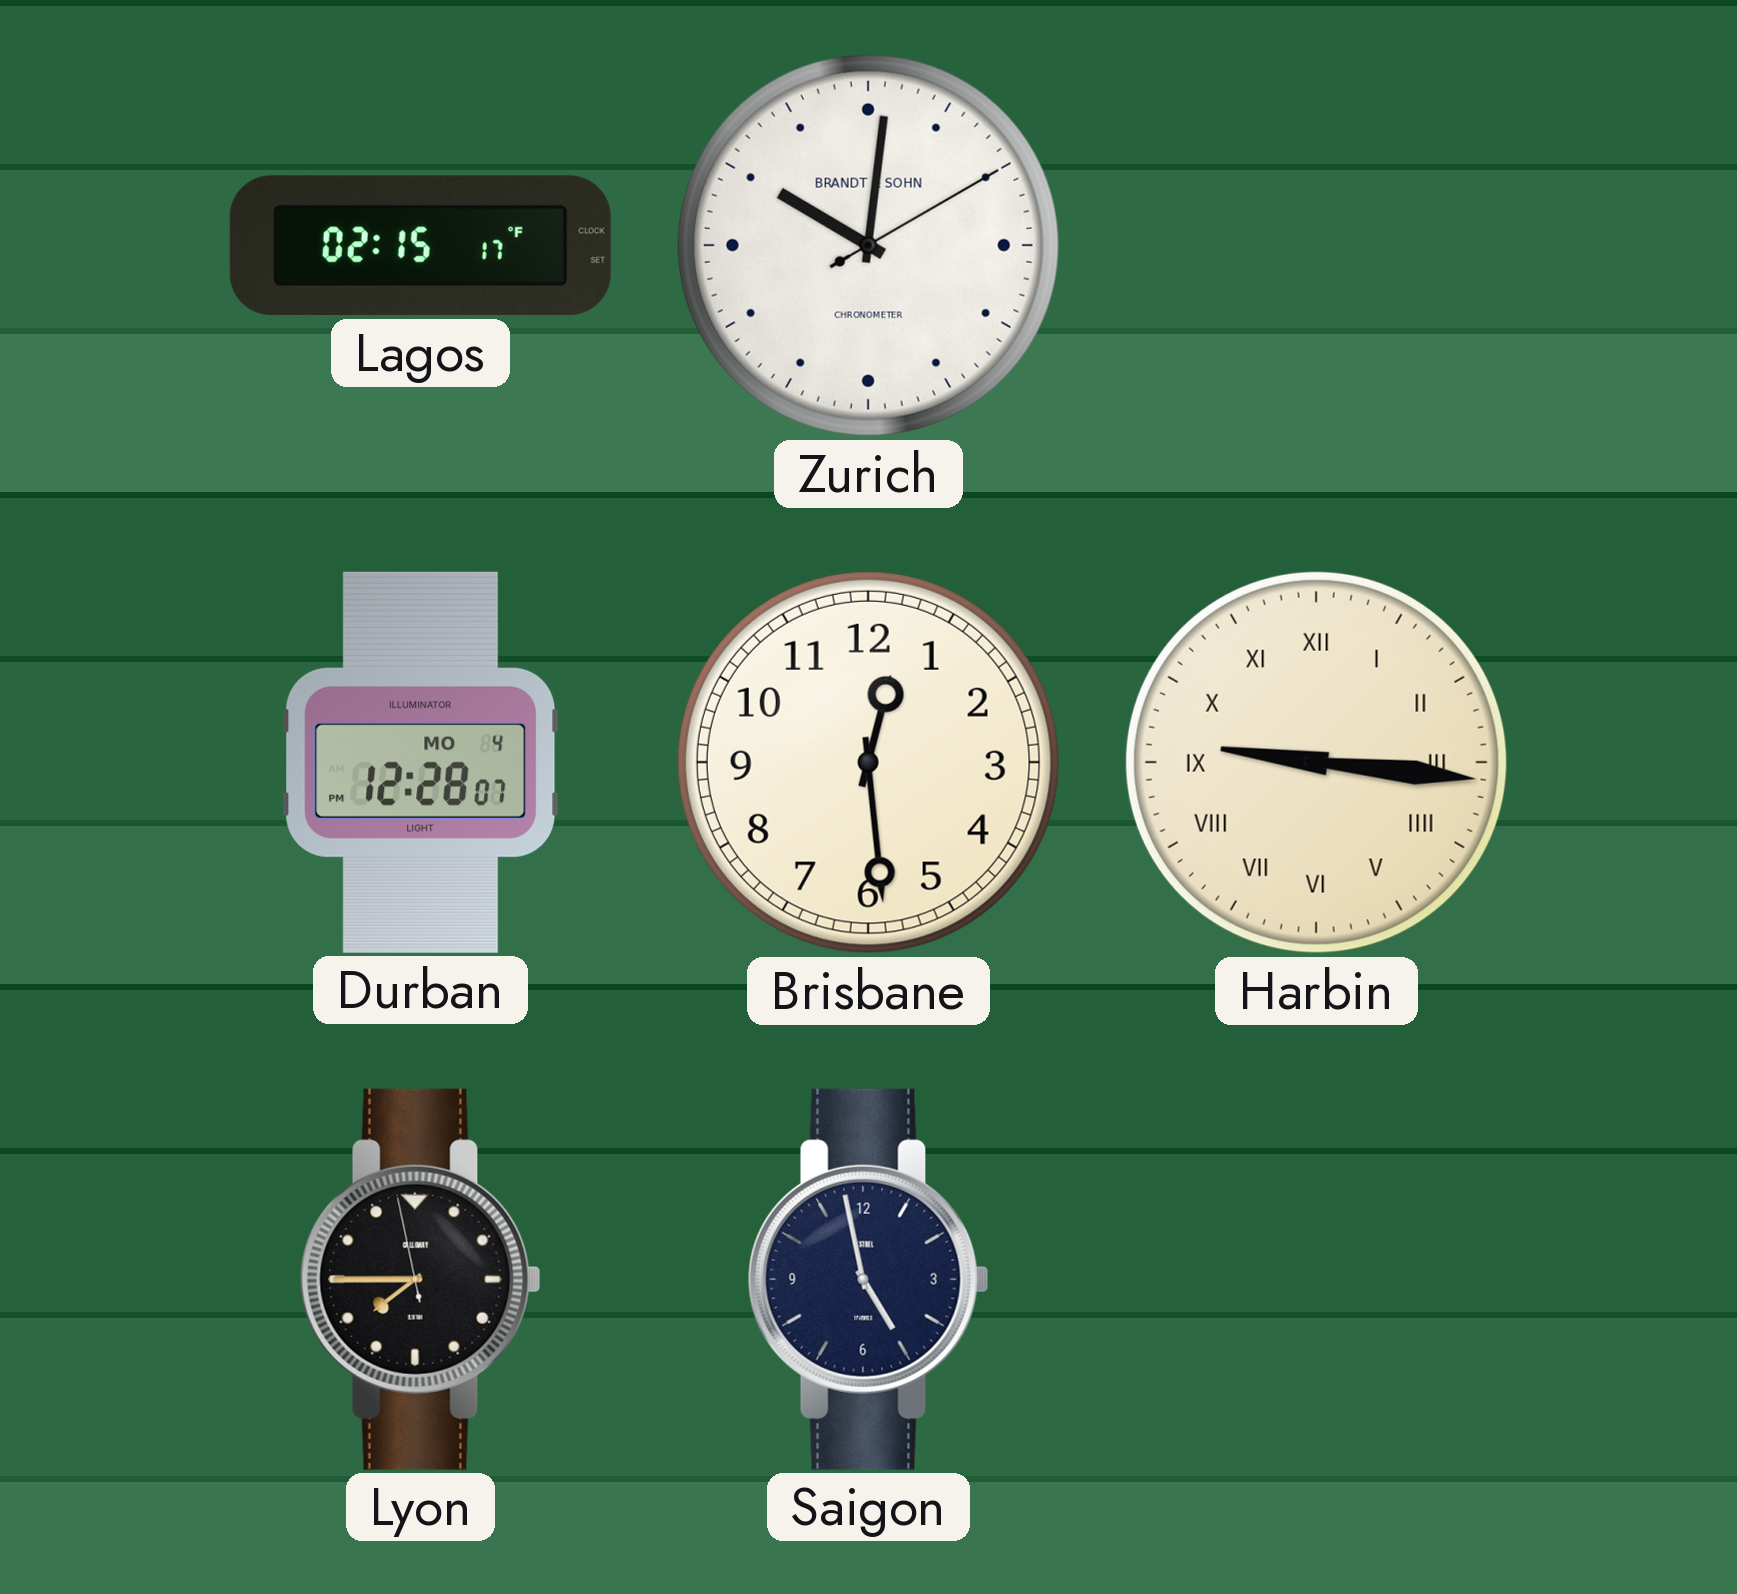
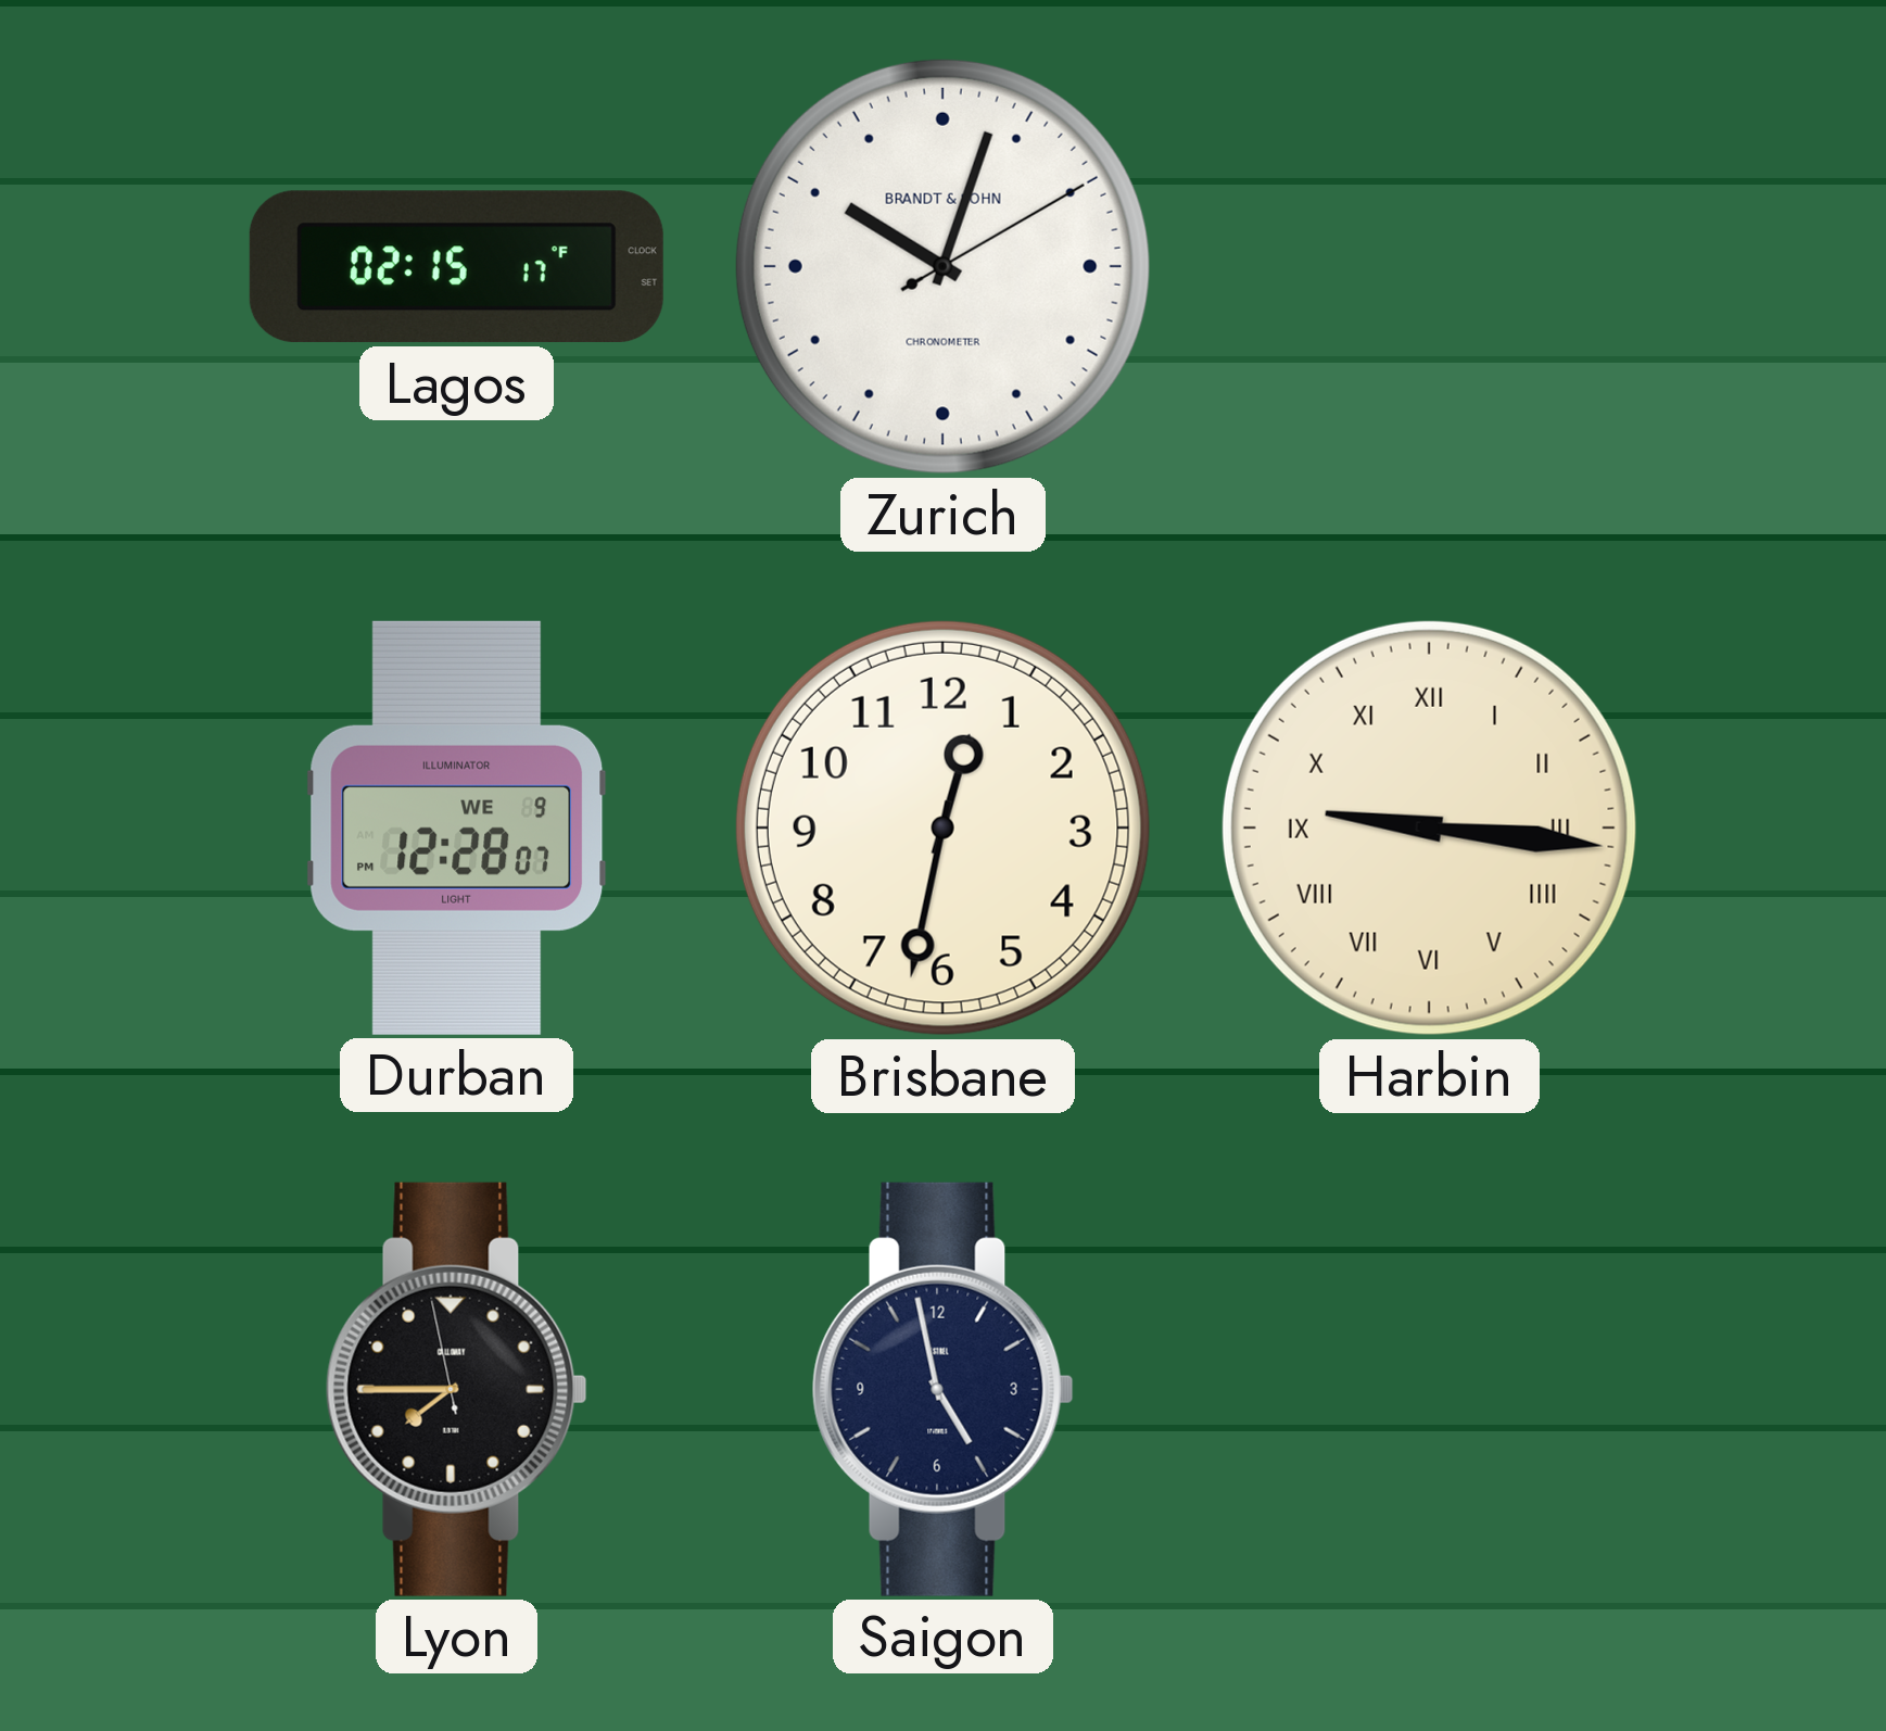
Zurich: 10:01 -> 10:03 (942, 266)
Durban date: MO 4 -> WE 9 (457, 827)
Brisbane: 12:29 -> 12:32 (942, 827)
